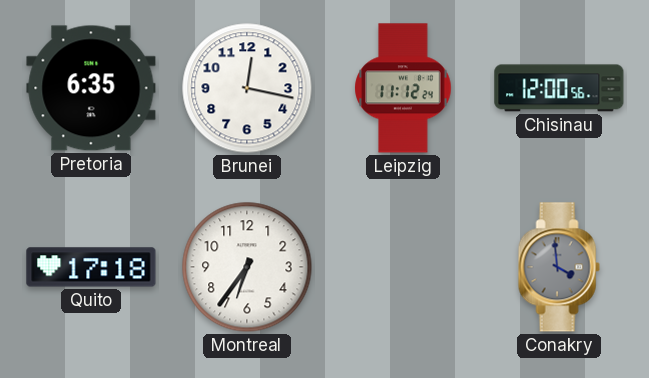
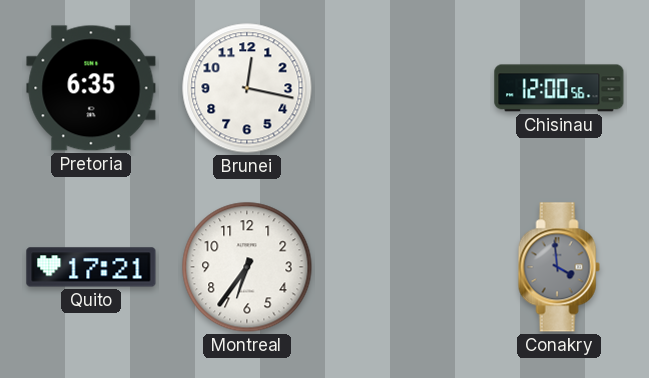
Leipzig: 11:12 -> none (403, 88)
Quito: 17:18 -> 17:21 (91, 267)
